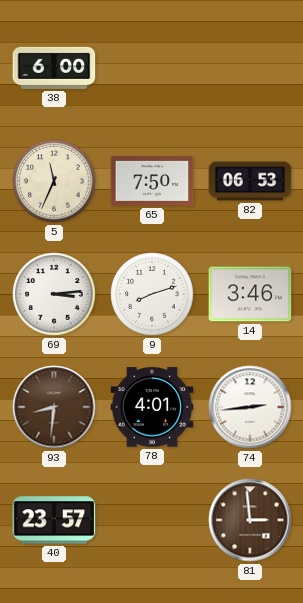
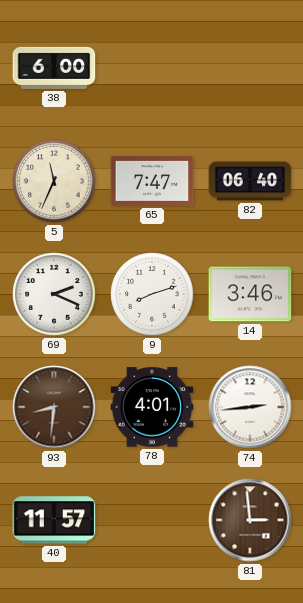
65: 7:50 -> 7:47 (152, 181)
82: 06:53 -> 06:40 (250, 181)
69: 3:14 -> 2:19 (54, 294)
40: 23:57 -> 11:57 (54, 520)
